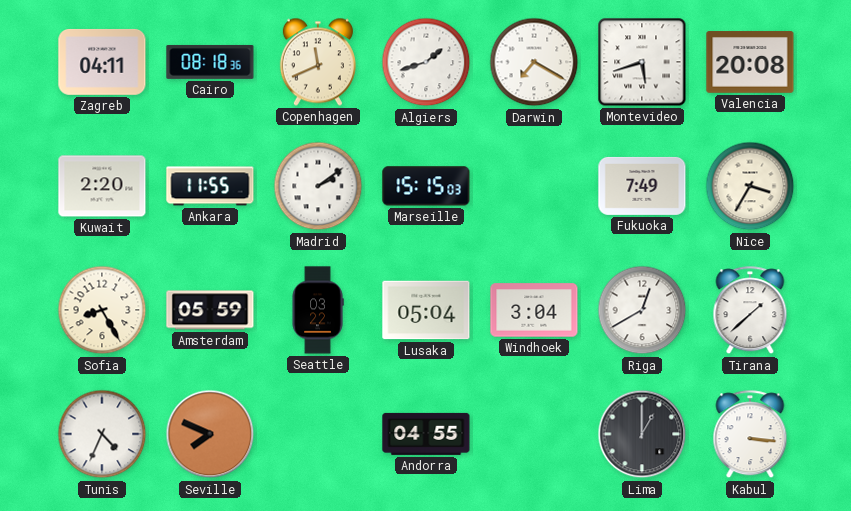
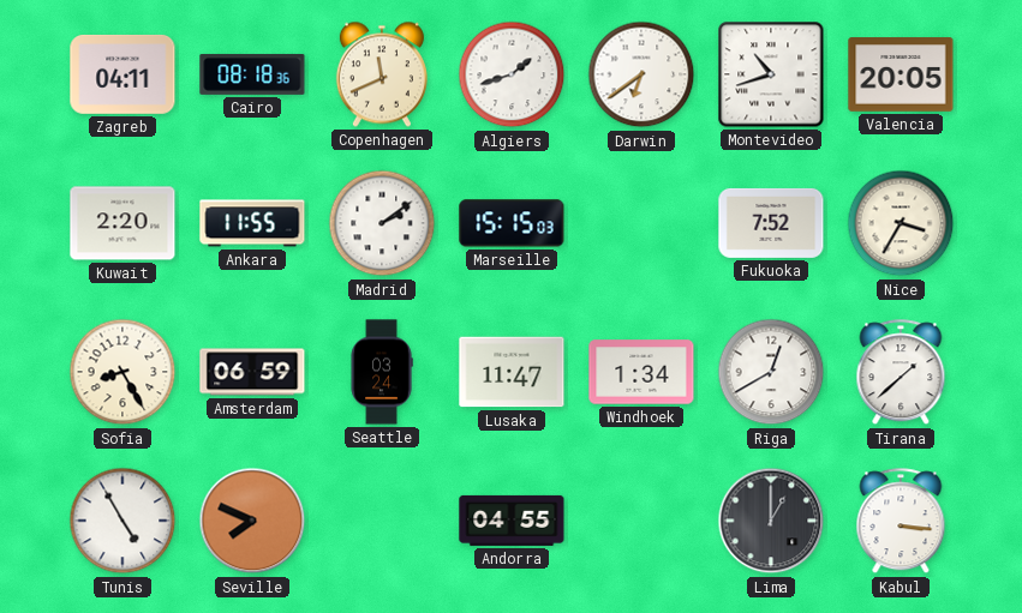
Darwin: 7:20 -> 6:39 (641, 74)
Montevideo: 5:42 -> 10:42 (771, 74)
Valencia: 20:08 -> 20:05 (901, 74)
Fukuoka: 7:49 -> 7:52 (771, 223)
Amsterdam: 05:59 -> 06:59 (252, 372)
Seattle: 03:22 -> 03:24 (382, 372)
Lusaka: 05:04 -> 11:47 (512, 372)
Windhoek: 3:04 -> 1:34 (641, 372)
Tunis: 4:34 -> 4:55 (122, 521)
